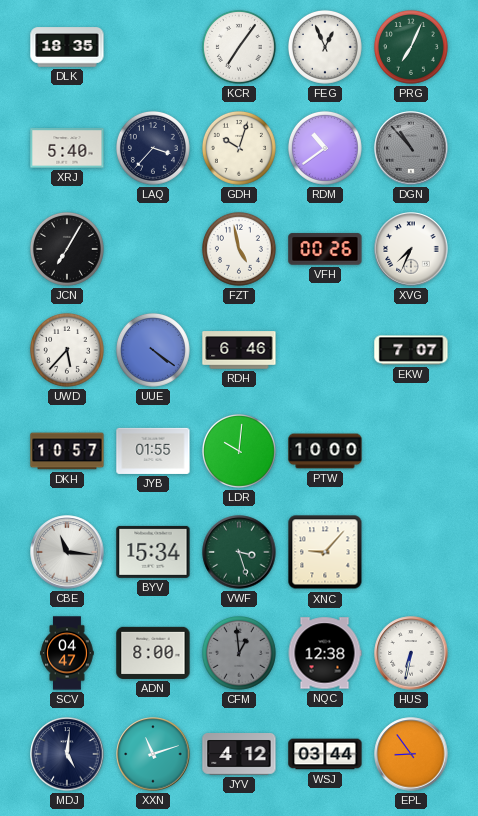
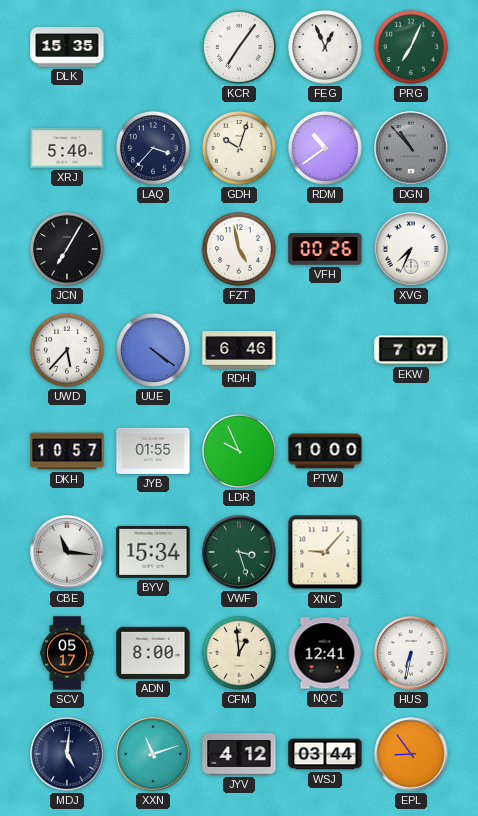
DLK: 18:35 -> 15:35 (67, 47)
LDR: 10:01 -> 9:56 (239, 451)
SCV: 04:47 -> 05:17 (67, 653)
CFM dial: grey -> cream (239, 653)
NQC: 12:38 -> 12:41 (325, 653)
